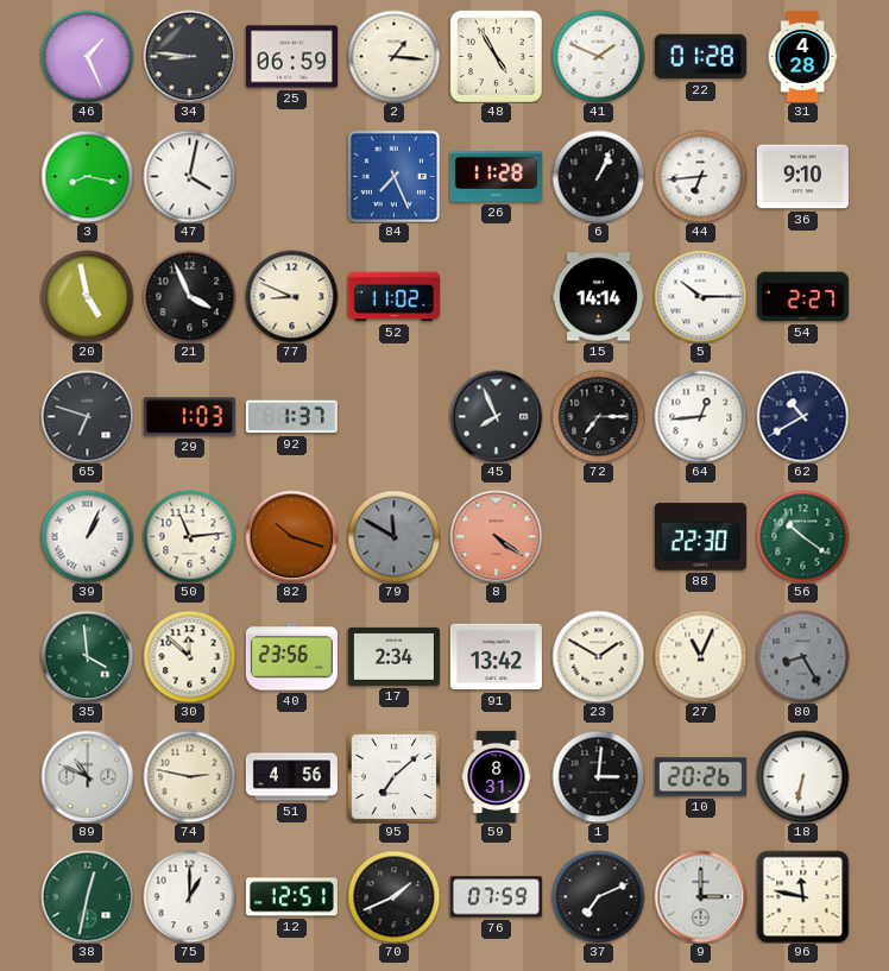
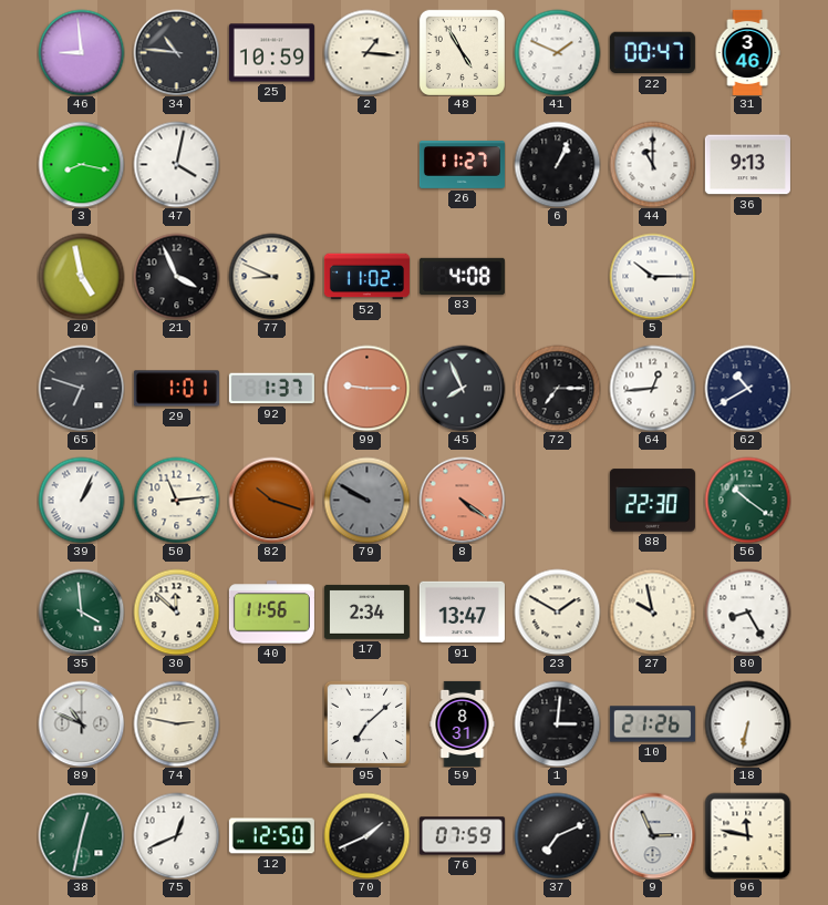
46: 1:26 -> 8:59 (81, 52)
34: 8:46 -> 10:46 (176, 52)
25: 06:59 -> 10:59 (271, 53)
22: 01:28 -> 00:47 (652, 53)
31: 4:28 -> 3:46 (747, 52)
84: 7:26 -> none (393, 176)
26: 11:28 -> 11:27 (462, 164)
44: 6:44 -> 11:00 (652, 164)
36: 9:10 -> 9:13 (747, 165)
83: none -> 4:08 (462, 276)
15: 14:14 -> none (598, 297)
54: 2:27 -> none (802, 297)
29: 1:03 -> 1:01 (176, 389)
99: none -> 9:15 (366, 388)
79: 11:50 -> 9:50 (366, 500)
40: 23:56 -> 11:56 (271, 613)
91: 13:42 -> 13:47 (462, 613)
27: 11:04 -> 9:58 (652, 611)
80 dial: grey -> white (747, 611)
51: 4:56 -> none (291, 777)
10: 20:26 -> 21:26 (652, 724)
75: 1:00 -> 12:41 (176, 835)
12: 12:51 -> 12:50 (271, 836)
9: 3:00 -> 2:56 (652, 835)
